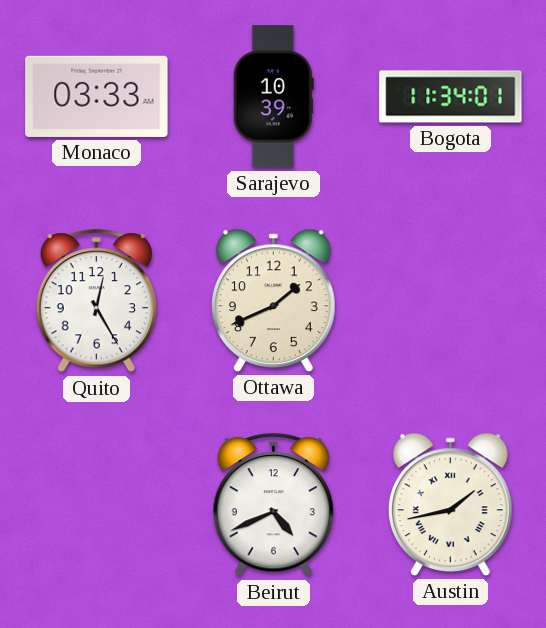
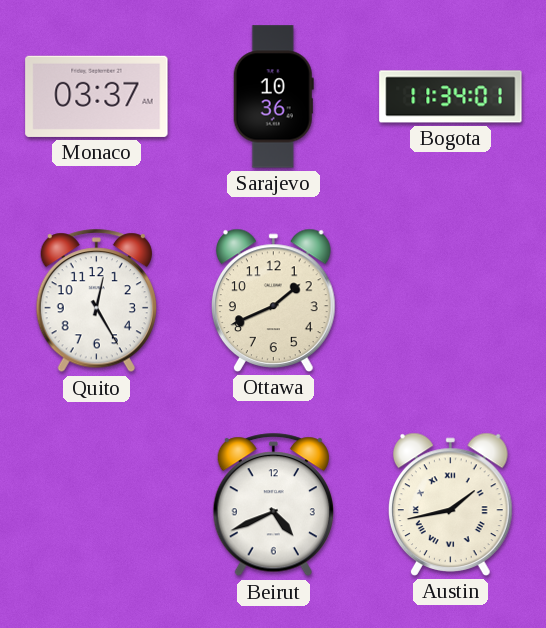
Monaco: 03:33 -> 03:37 (97, 96)
Sarajevo: 10:39 -> 10:36 (273, 97)
